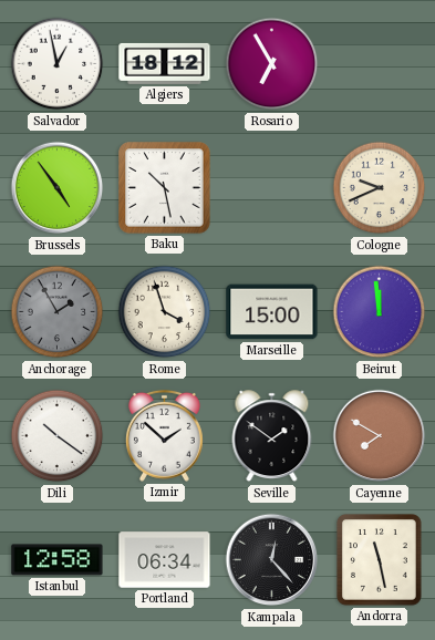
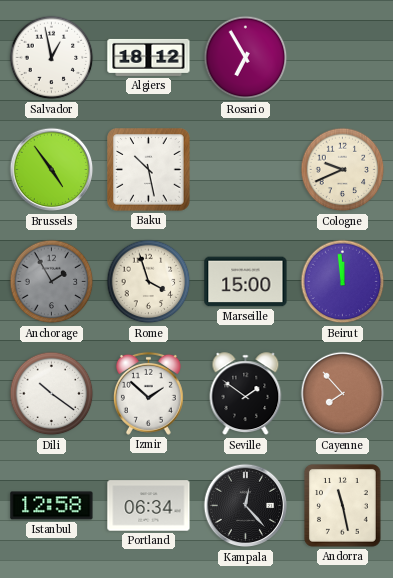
Cayenne: 7:50 -> 7:53 (343, 394)
